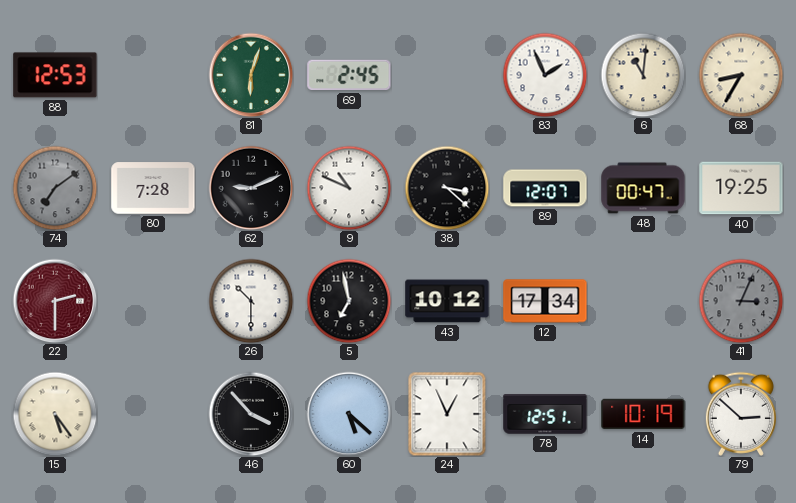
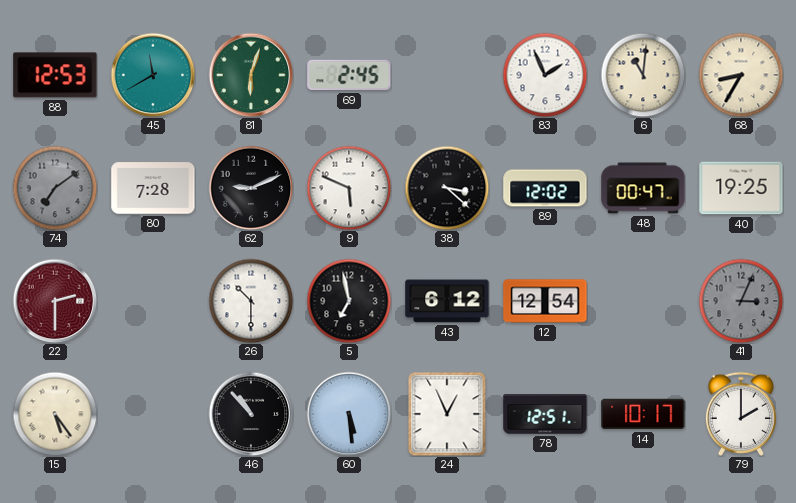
45: none -> 11:40 (153, 75)
9: 10:49 -> 5:49 (349, 188)
89: 12:07 -> 12:02 (545, 188)
43: 10:12 -> 6:12 (447, 301)
12: 17:34 -> 12:54 (545, 301)
46: 3:53 -> 10:53 (251, 414)
60: 5:22 -> 5:29 (349, 414)
14: 10:19 -> 10:17 (643, 414)
79: 2:52 -> 2:00 (741, 414)
